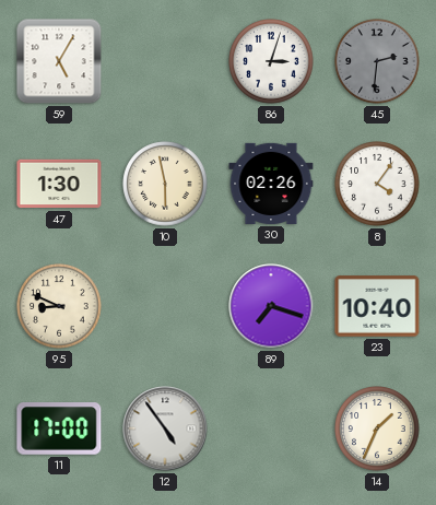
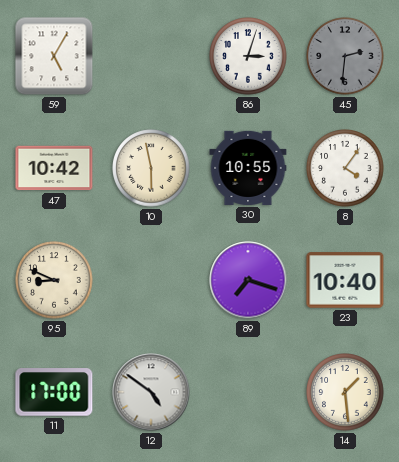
47: 1:30 -> 10:42 (54, 168)
30: 02:26 -> 10:55 (248, 168)
12: 4:54 -> 4:51 (151, 392)
14: 1:34 -> 1:29 (345, 392)
